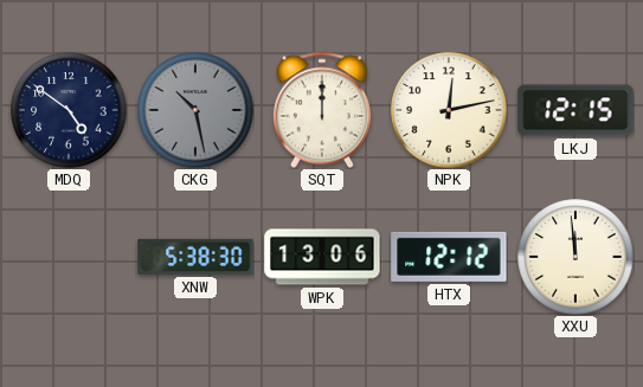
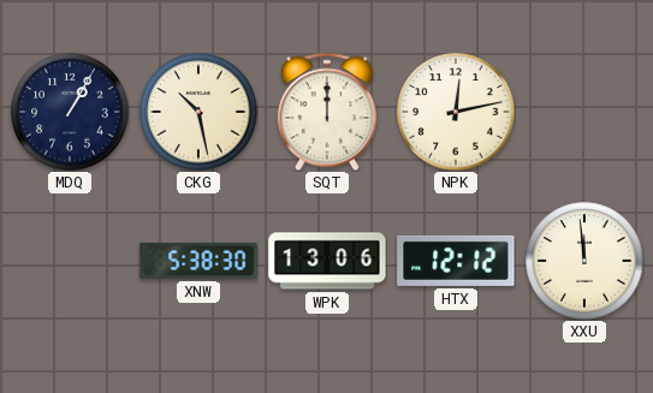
MDQ: 4:51 -> 1:05 (70, 112)
CKG dial: grey -> cream (198, 112)
LKJ: 12:15 -> none (576, 110)
